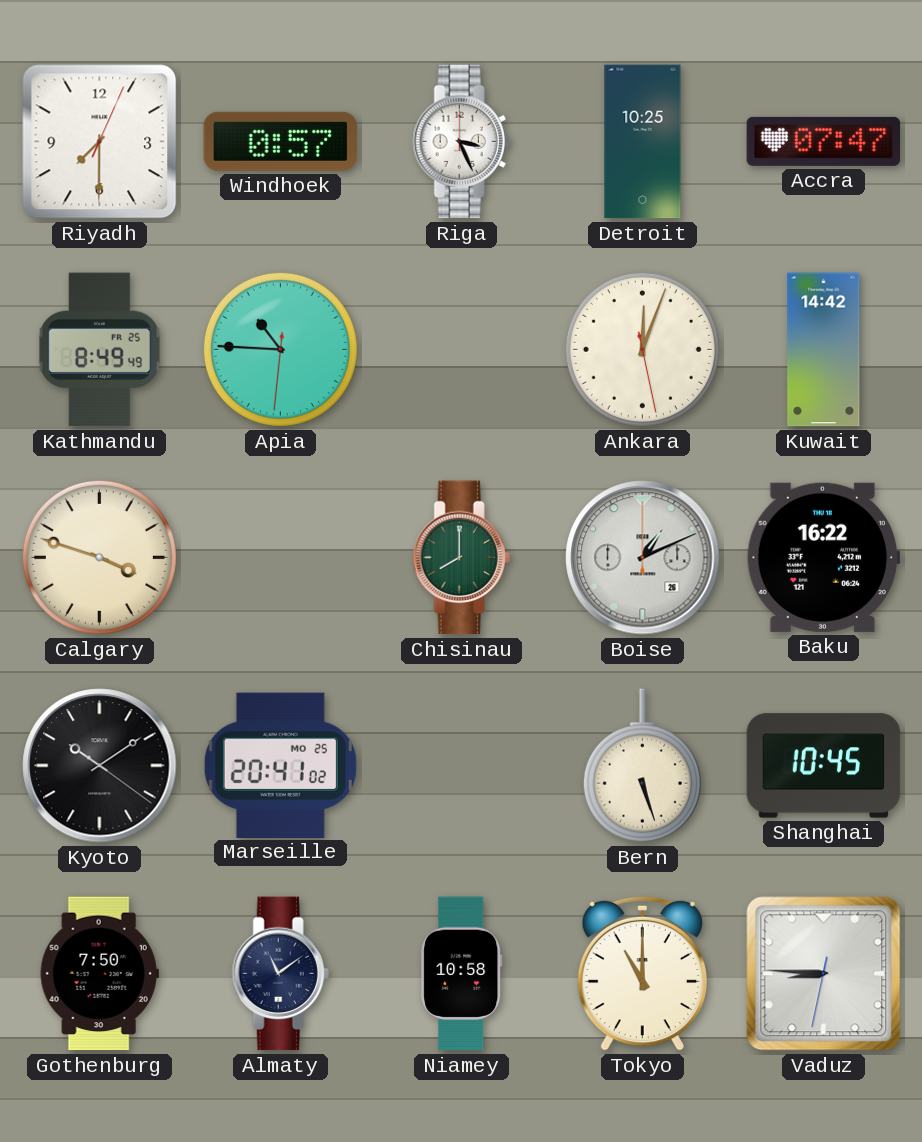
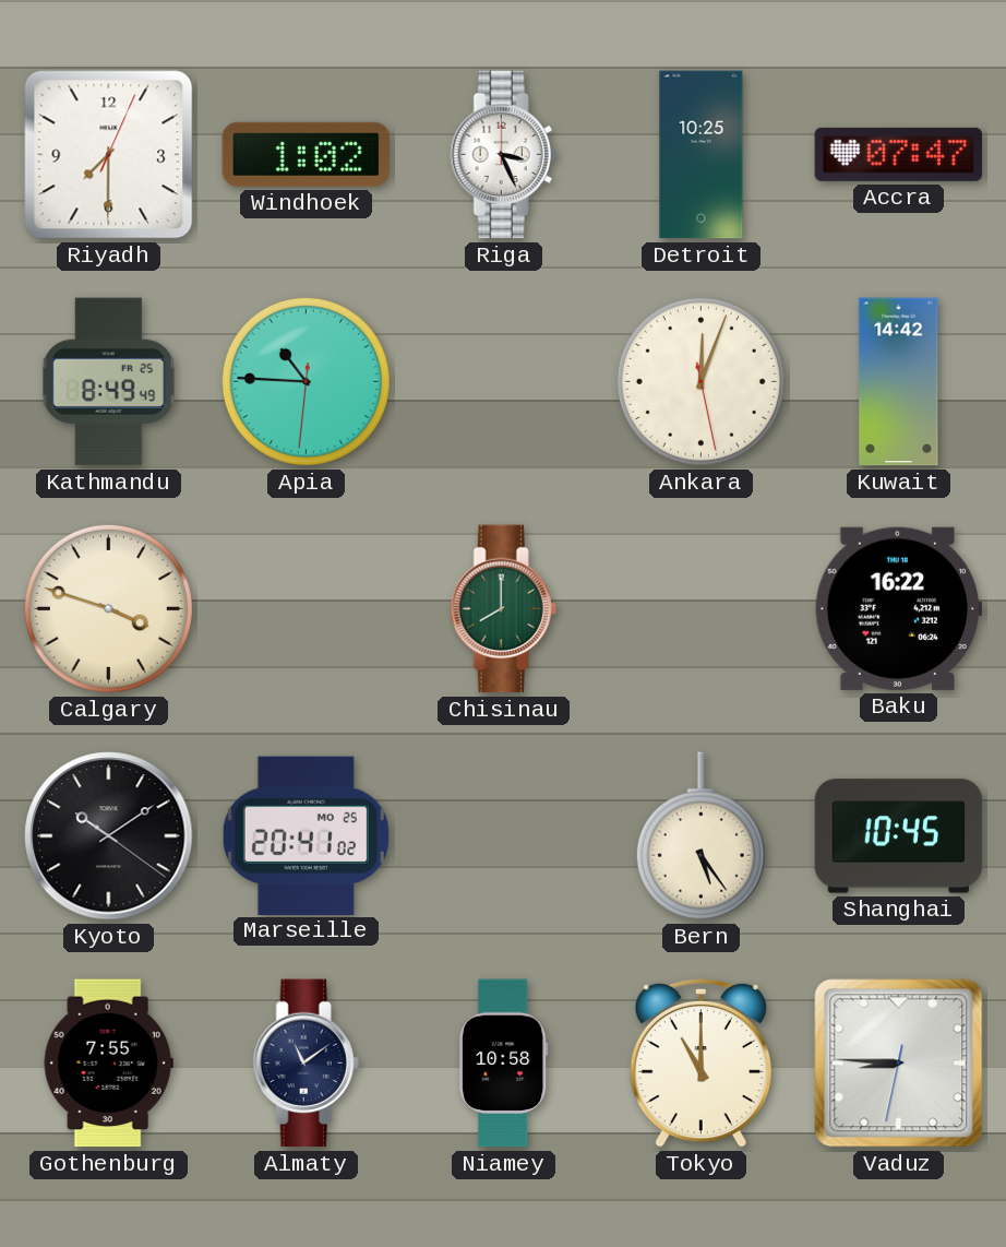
Windhoek: 0:57 -> 1:02 (307, 154)
Boise: 1:11 -> none (643, 558)
Bern: 5:27 -> 5:24 (700, 836)
Gothenburg: 7:50 -> 7:55 (108, 1064)
